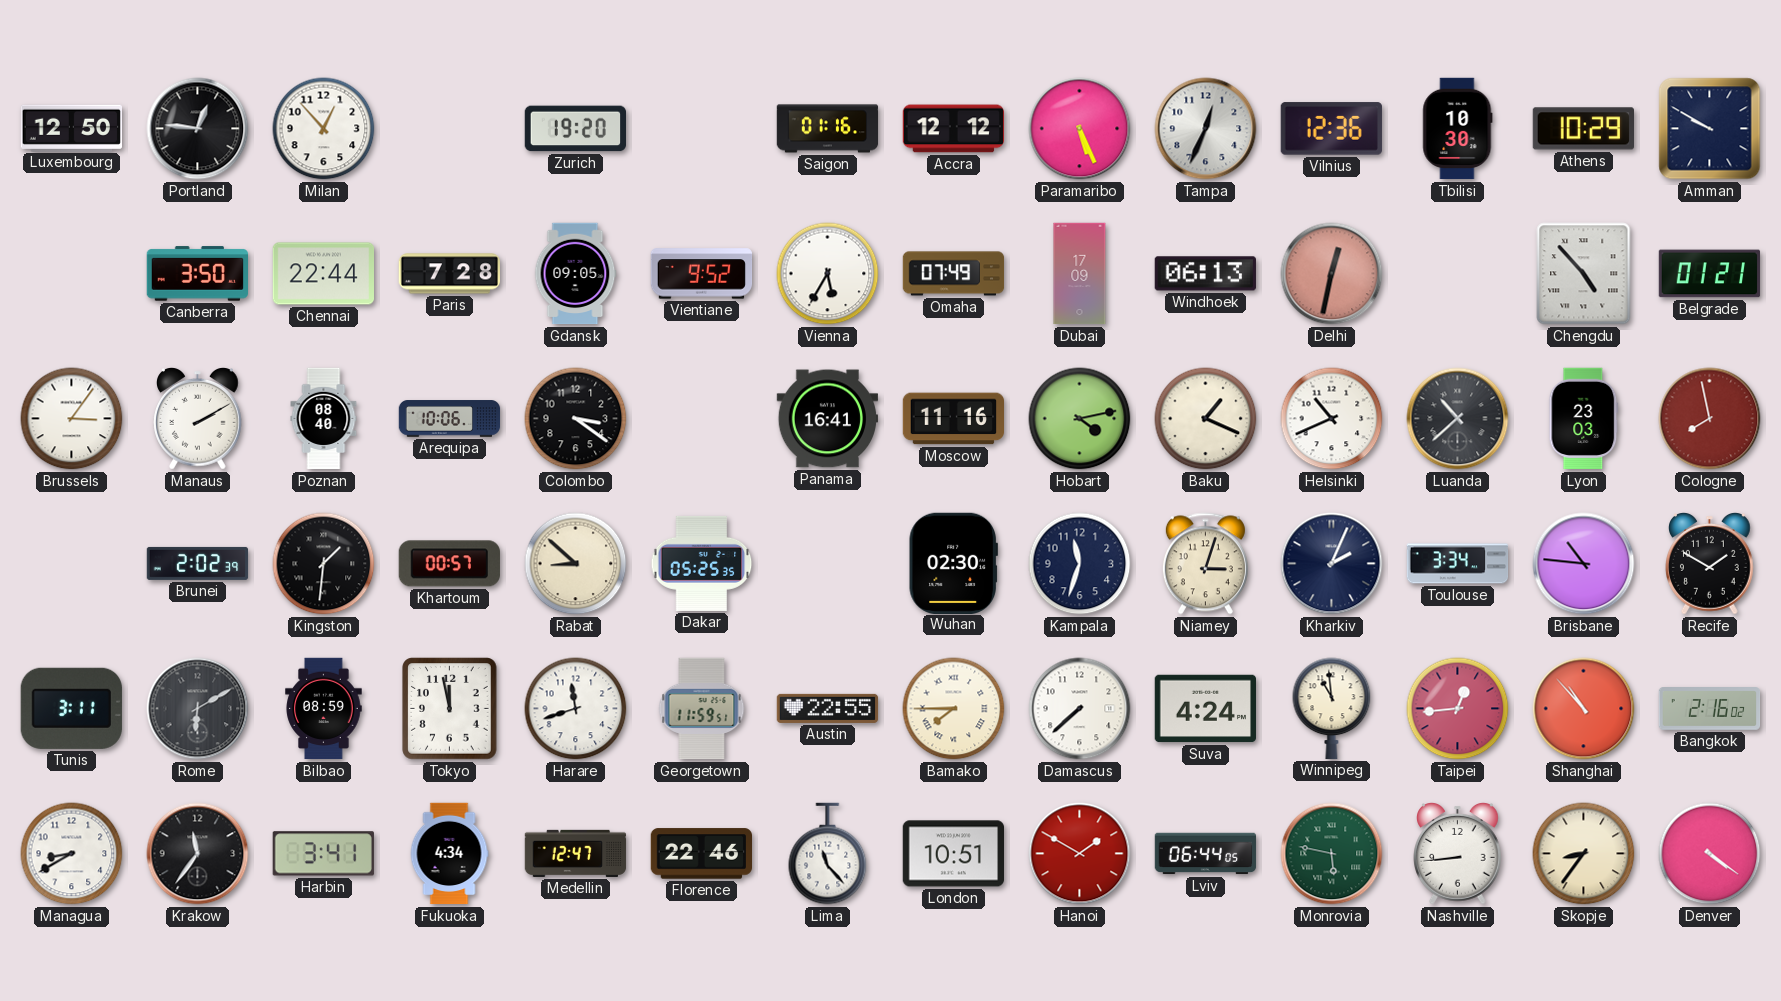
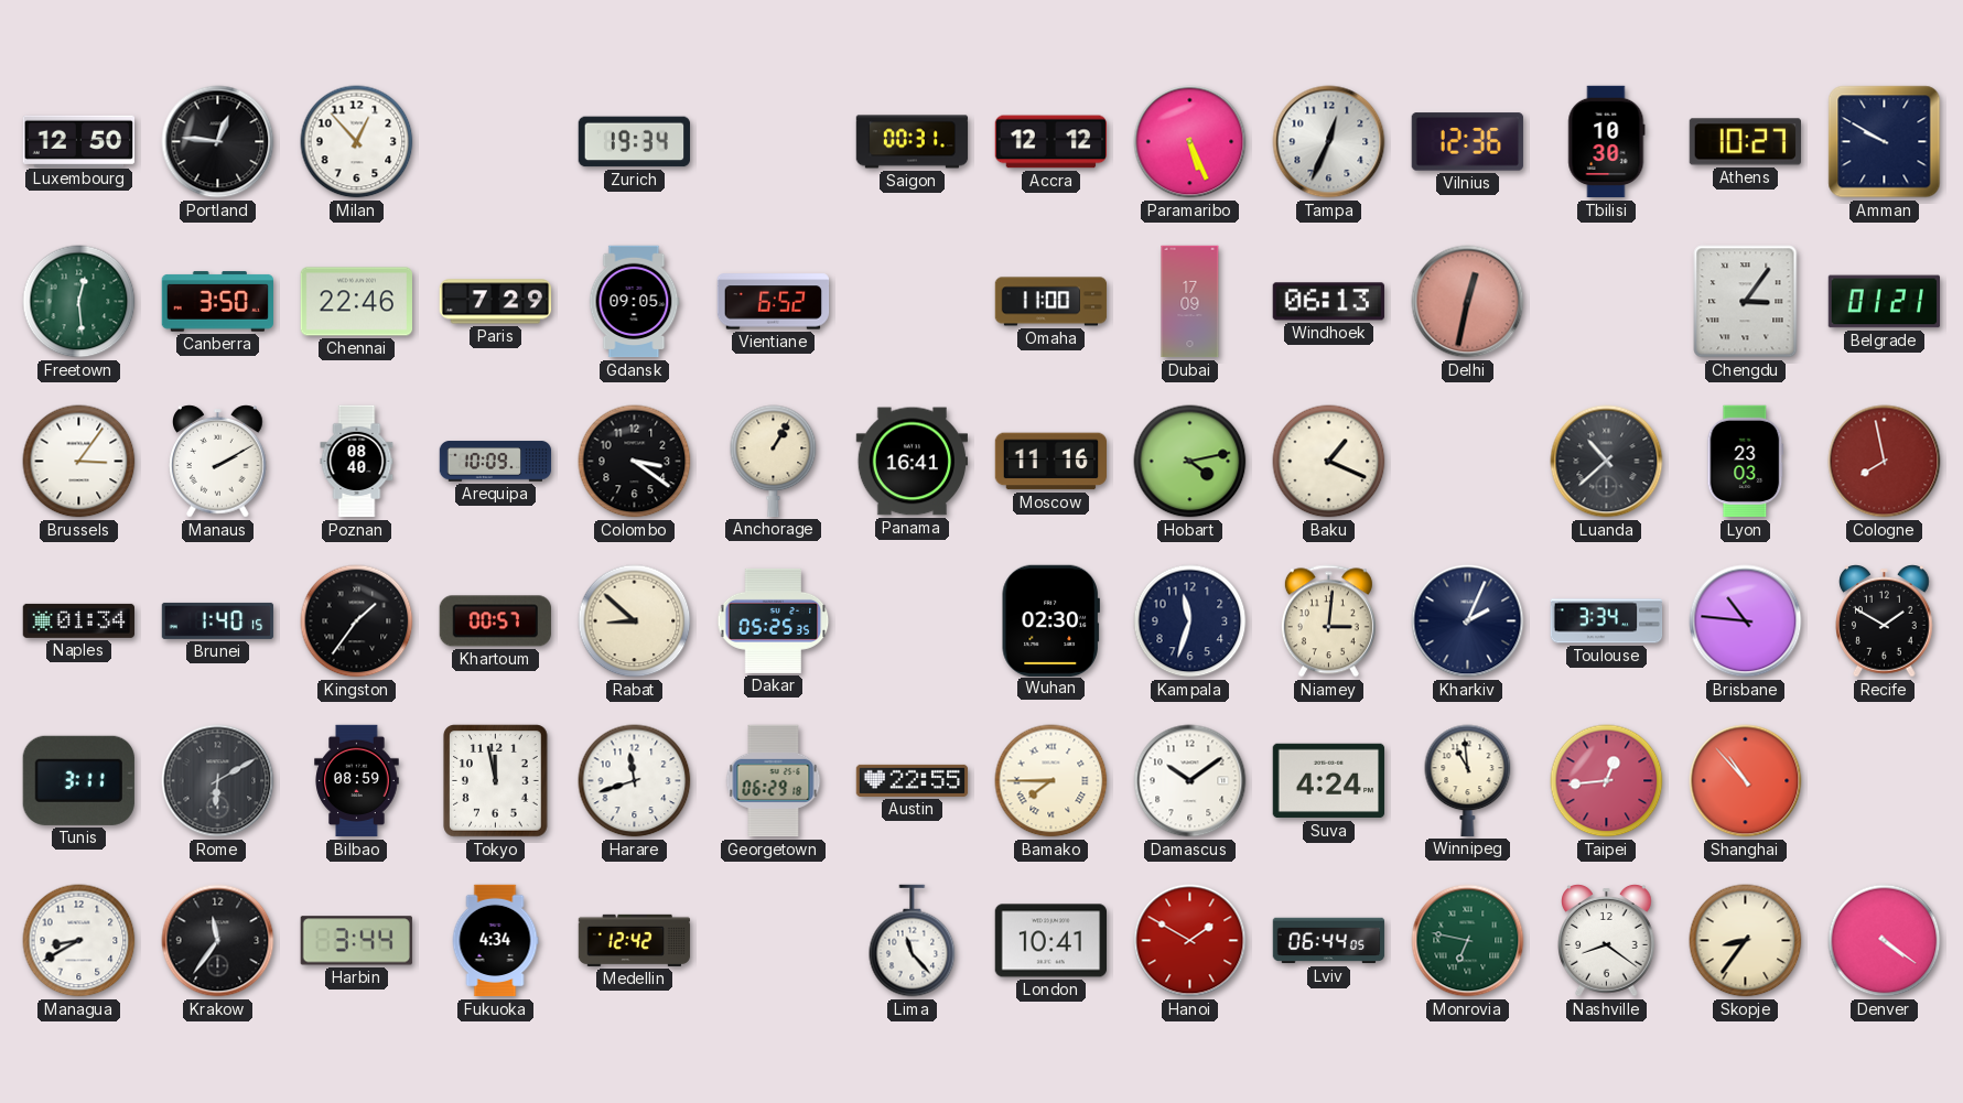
Zurich: 19:20 -> 19:34 (634, 142)
Saigon: 01:16 -> 00:31 (913, 142)
Athens: 10:29 -> 10:27 (1745, 142)
Freetown: none -> 12:29 (79, 302)
Chennai: 22:44 -> 22:46 (356, 302)
Paris: 7:28 -> 7:29 (496, 302)
Vientiane: 9:52 -> 6:52 (774, 302)
Vienna: 5:35 -> none (828, 274)
Omaha: 07:49 -> 11:00 (1051, 302)
Chengdu: 4:53 -> 3:06 (1746, 302)
Arequipa: 10:06 -> 10:09 (496, 462)
Anchorage: none -> 1:05 (774, 461)
Helsinki: 10:41 -> none (1332, 419)
Naples: none -> 01:34 (78, 620)
Brunei: 2:02 -> 1:40 (218, 620)
Kingston: 1:31 -> 1:36 (357, 621)
Niamey: 3:03 -> 3:01 (1328, 621)
Georgetown: 11:59 -> 06:29 (774, 781)
Damascus: 7:38 -> 10:09 (1190, 781)
Bangkok: 2:16 -> none (1710, 709)
Harbin: 3:41 -> 3:44 (356, 941)
Medellin: 12:47 -> 12:42 (635, 940)
Florence: 22:46 -> none (701, 854)
London: 10:51 -> 10:41 (1050, 941)
Monrovia: 5:47 -> 6:47 (1468, 941)
Nashville: 8:44 -> 8:21 (1607, 941)
